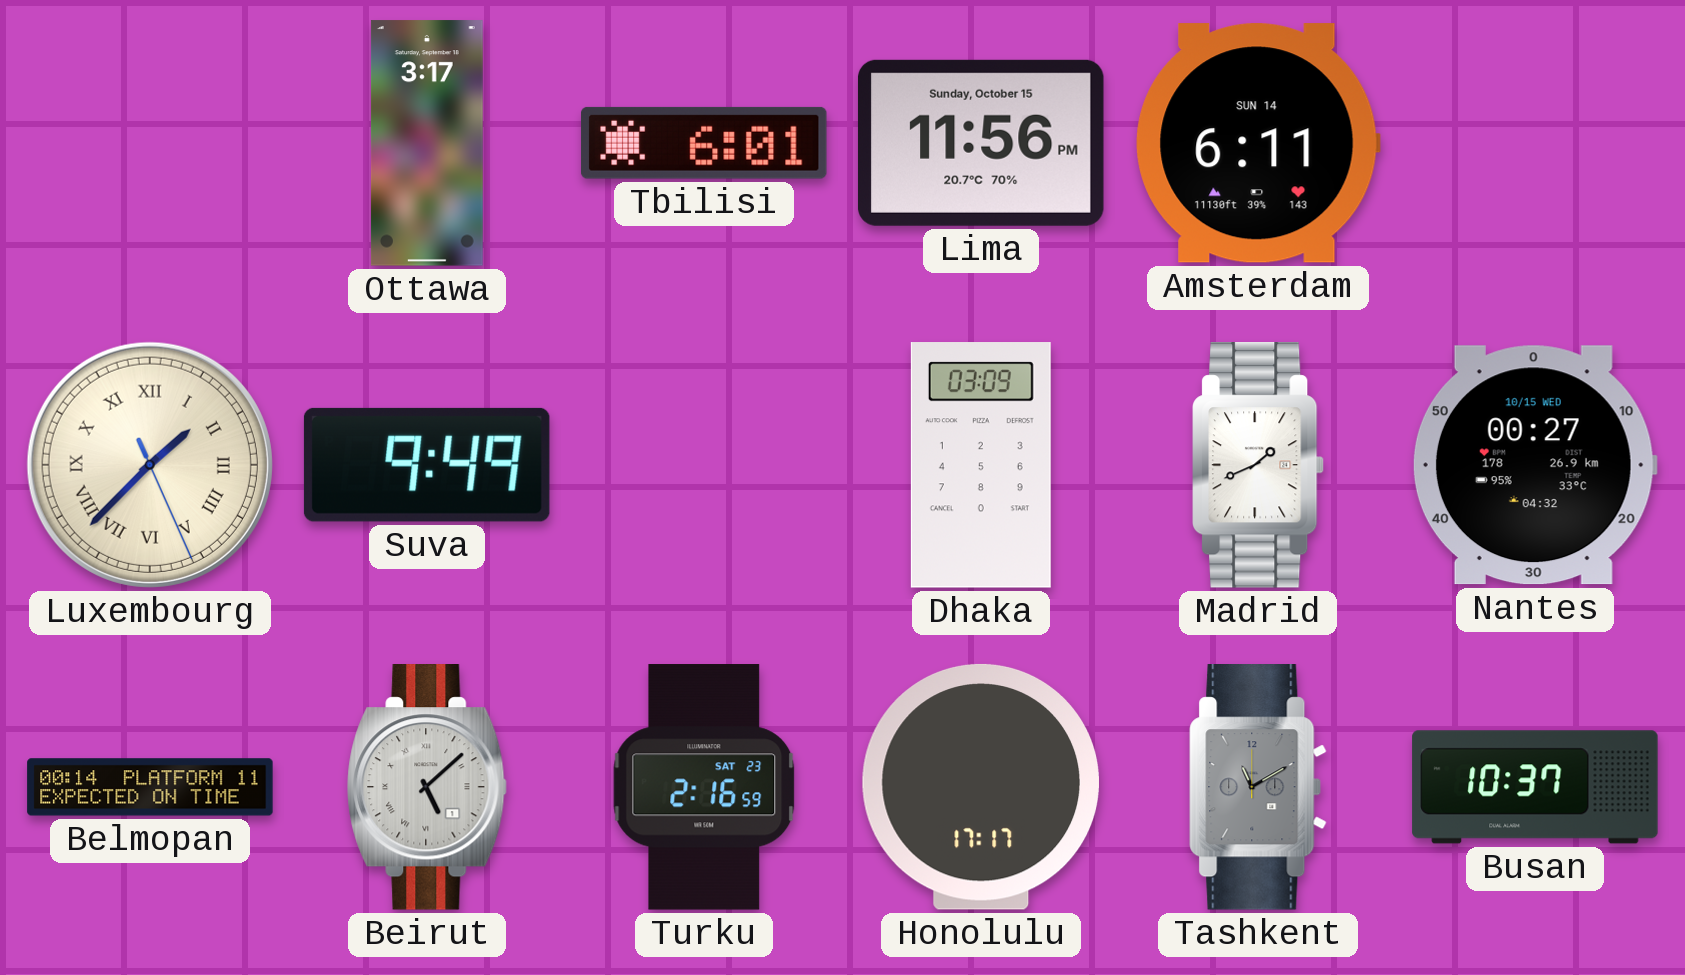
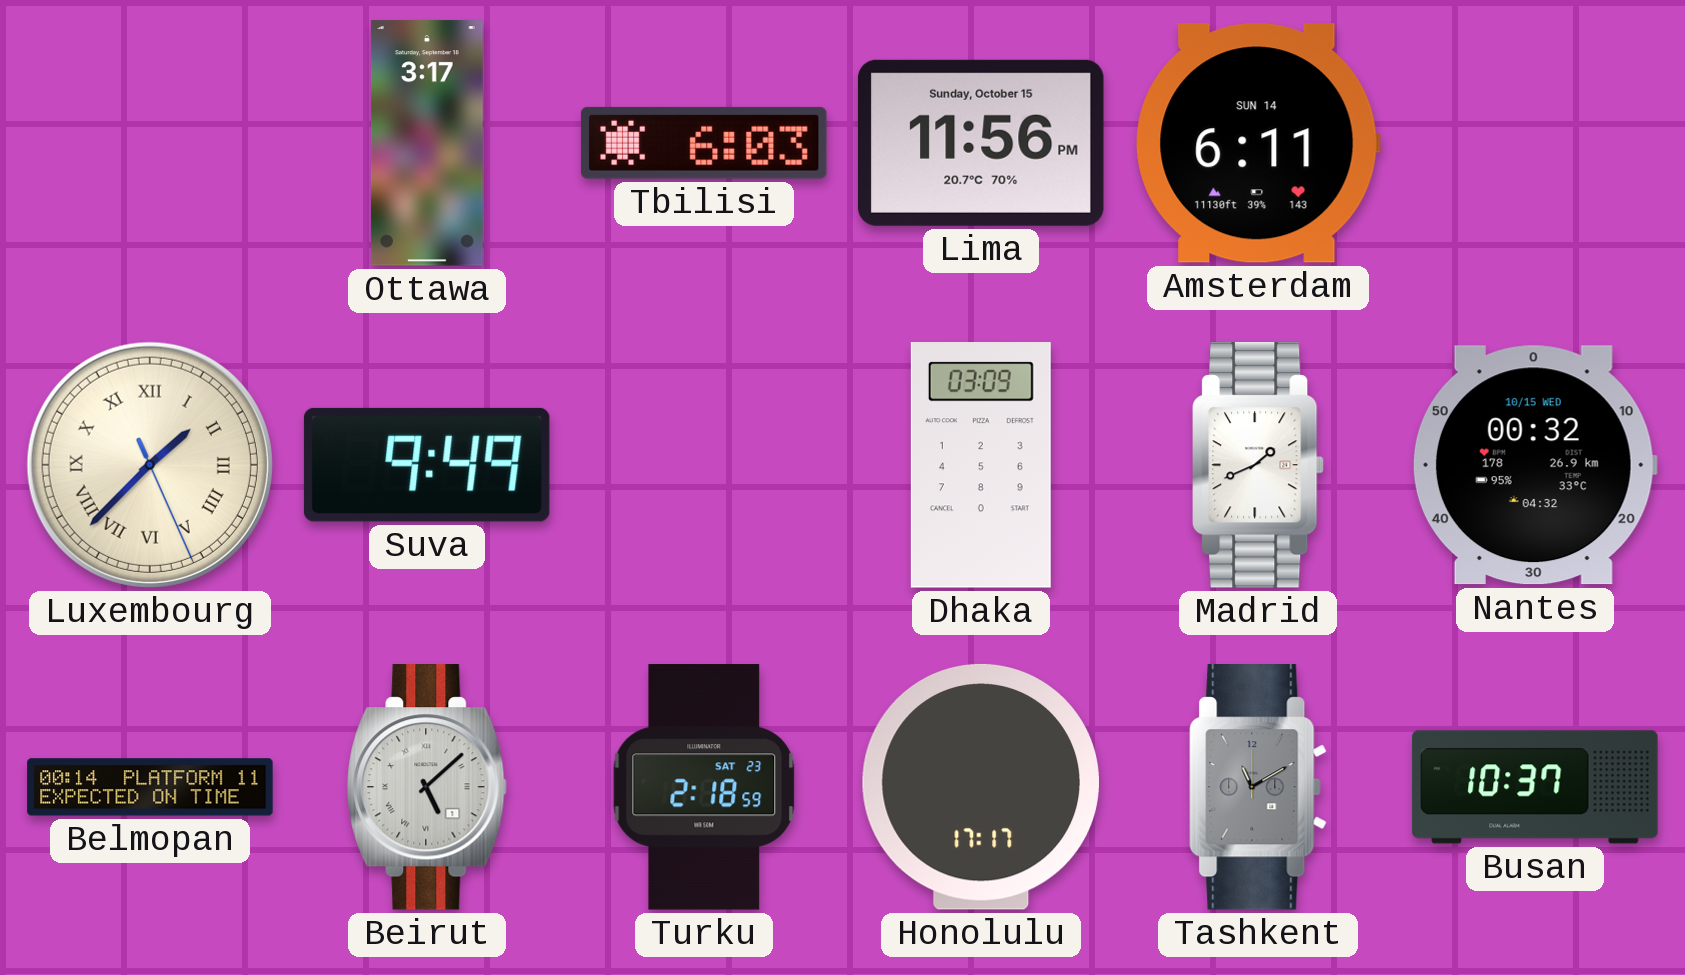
Tbilisi: 6:01 -> 6:03 (704, 143)
Nantes: 00:27 -> 00:32 (1535, 465)
Turku: 2:16 -> 2:18 (704, 787)
